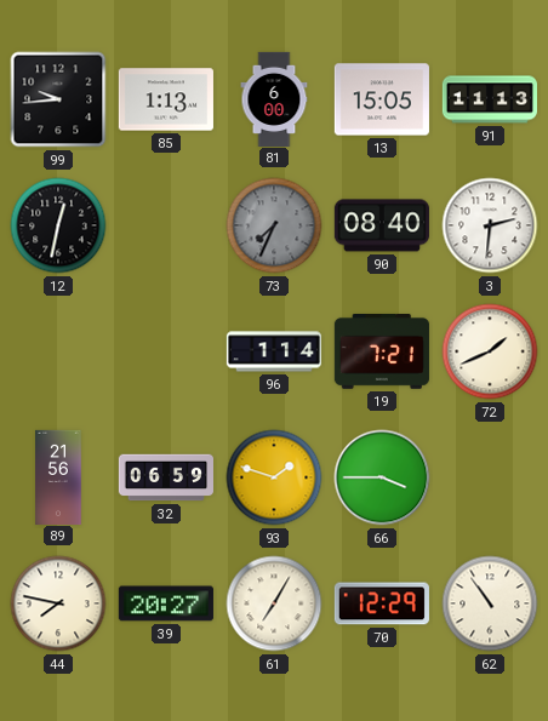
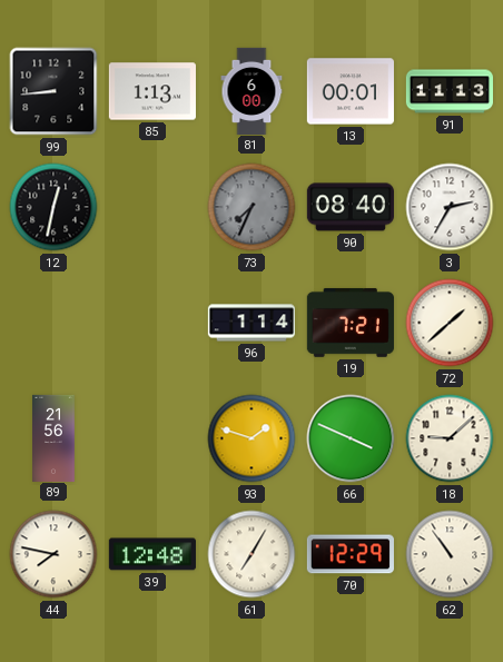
99: 9:44 -> 8:44 (53, 91)
13: 15:05 -> 00:01 (351, 91)
3: 2:31 -> 2:35 (450, 207)
72: 1:41 -> 1:38 (450, 323)
32: 06:59 -> none (165, 477)
66: 3:45 -> 3:49 (351, 438)
18: none -> 9:08 (450, 438)
39: 20:27 -> 12:48 (152, 554)
